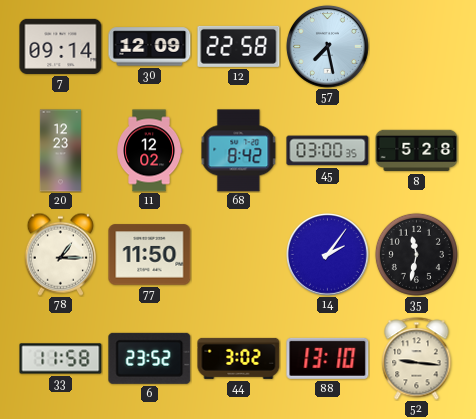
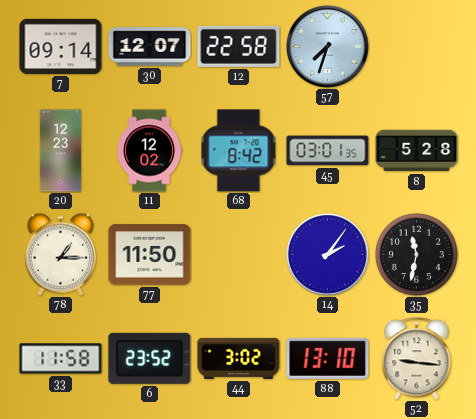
30: 12:09 -> 12:07 (150, 47)
57: 7:28 -> 7:33 (327, 46)
45: 03:00 -> 03:01 (328, 151)
